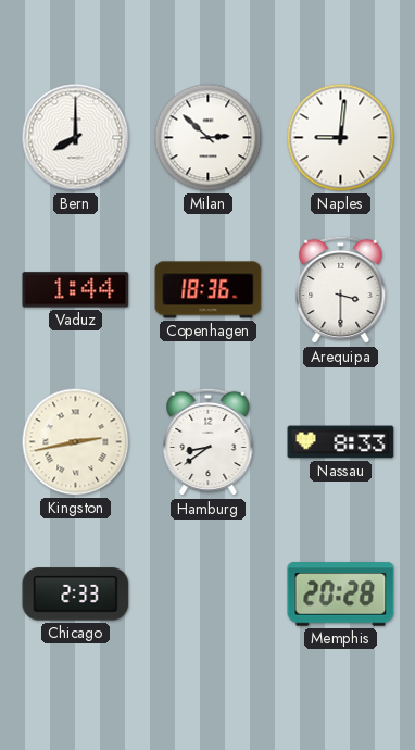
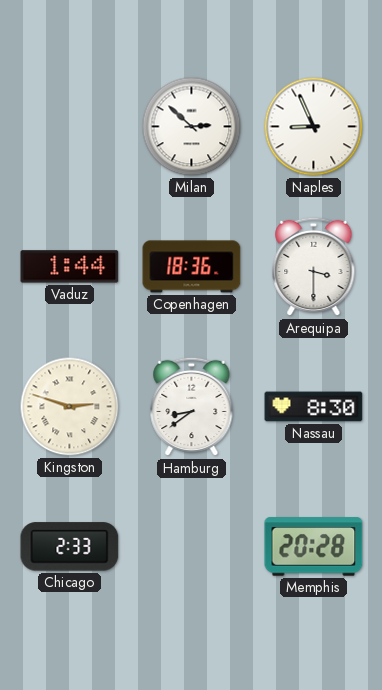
Bern: 8:00 -> none (76, 138)
Naples: 9:01 -> 8:56 (314, 127)
Kingston: 2:43 -> 2:48 (70, 407)
Nassau: 8:33 -> 8:30 (314, 407)
